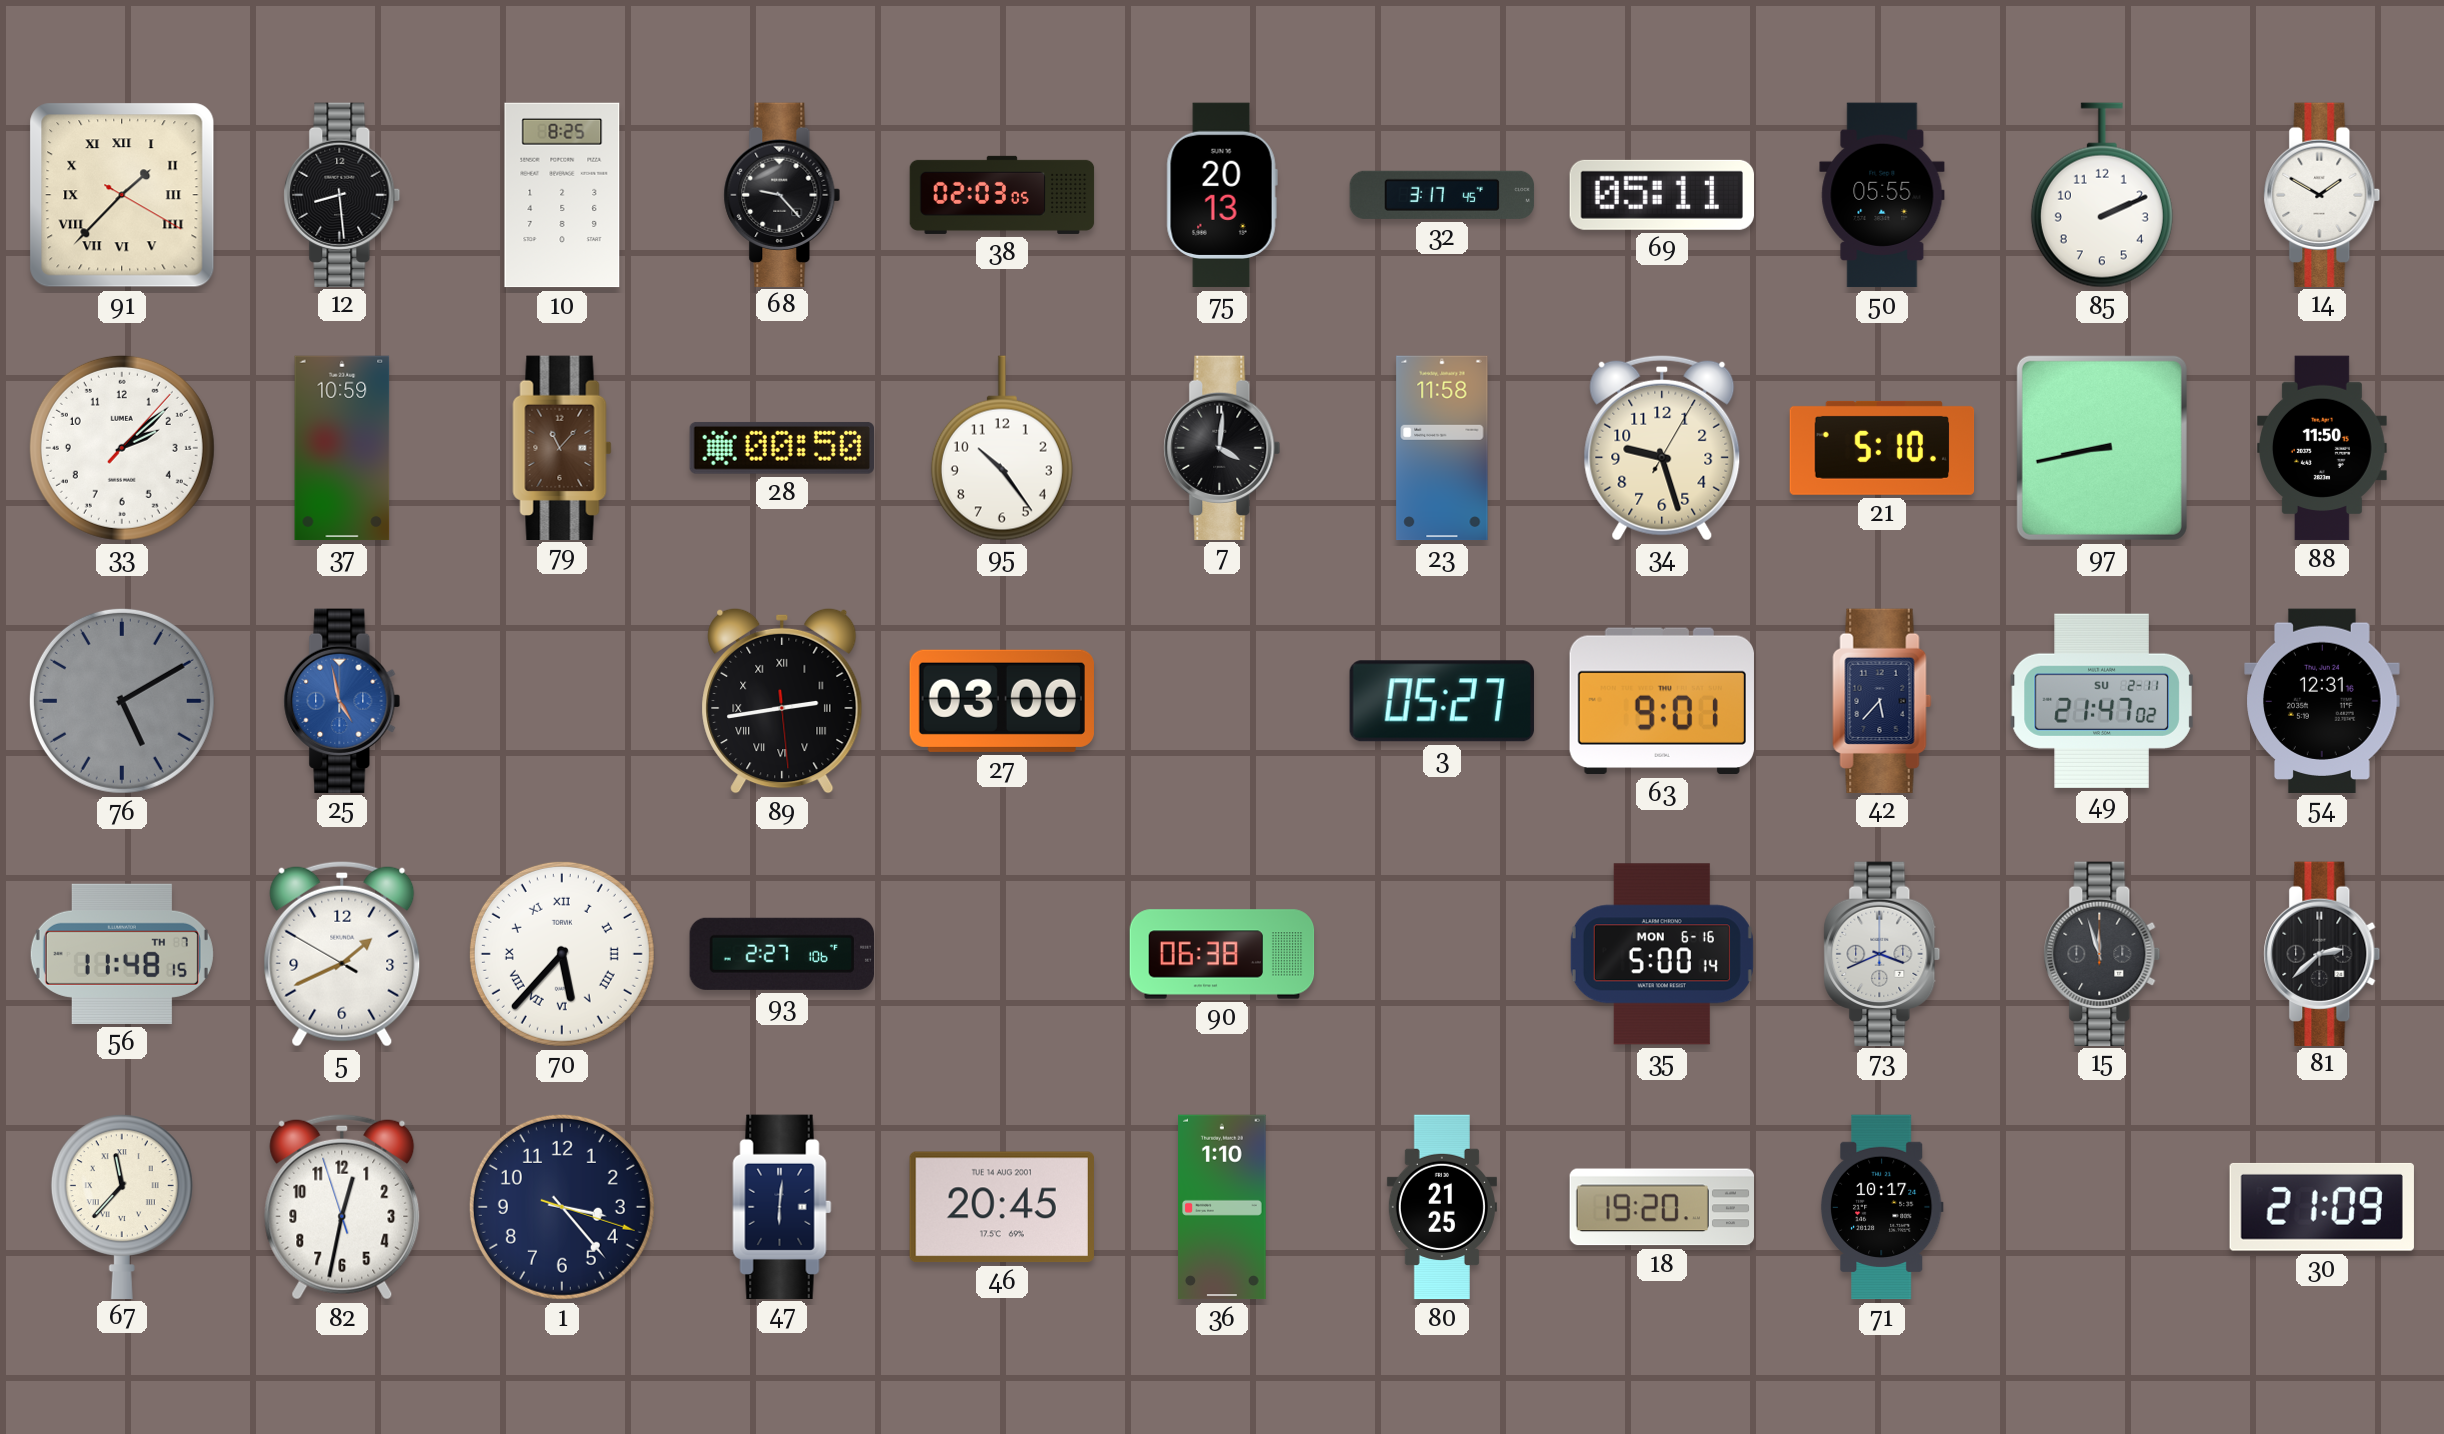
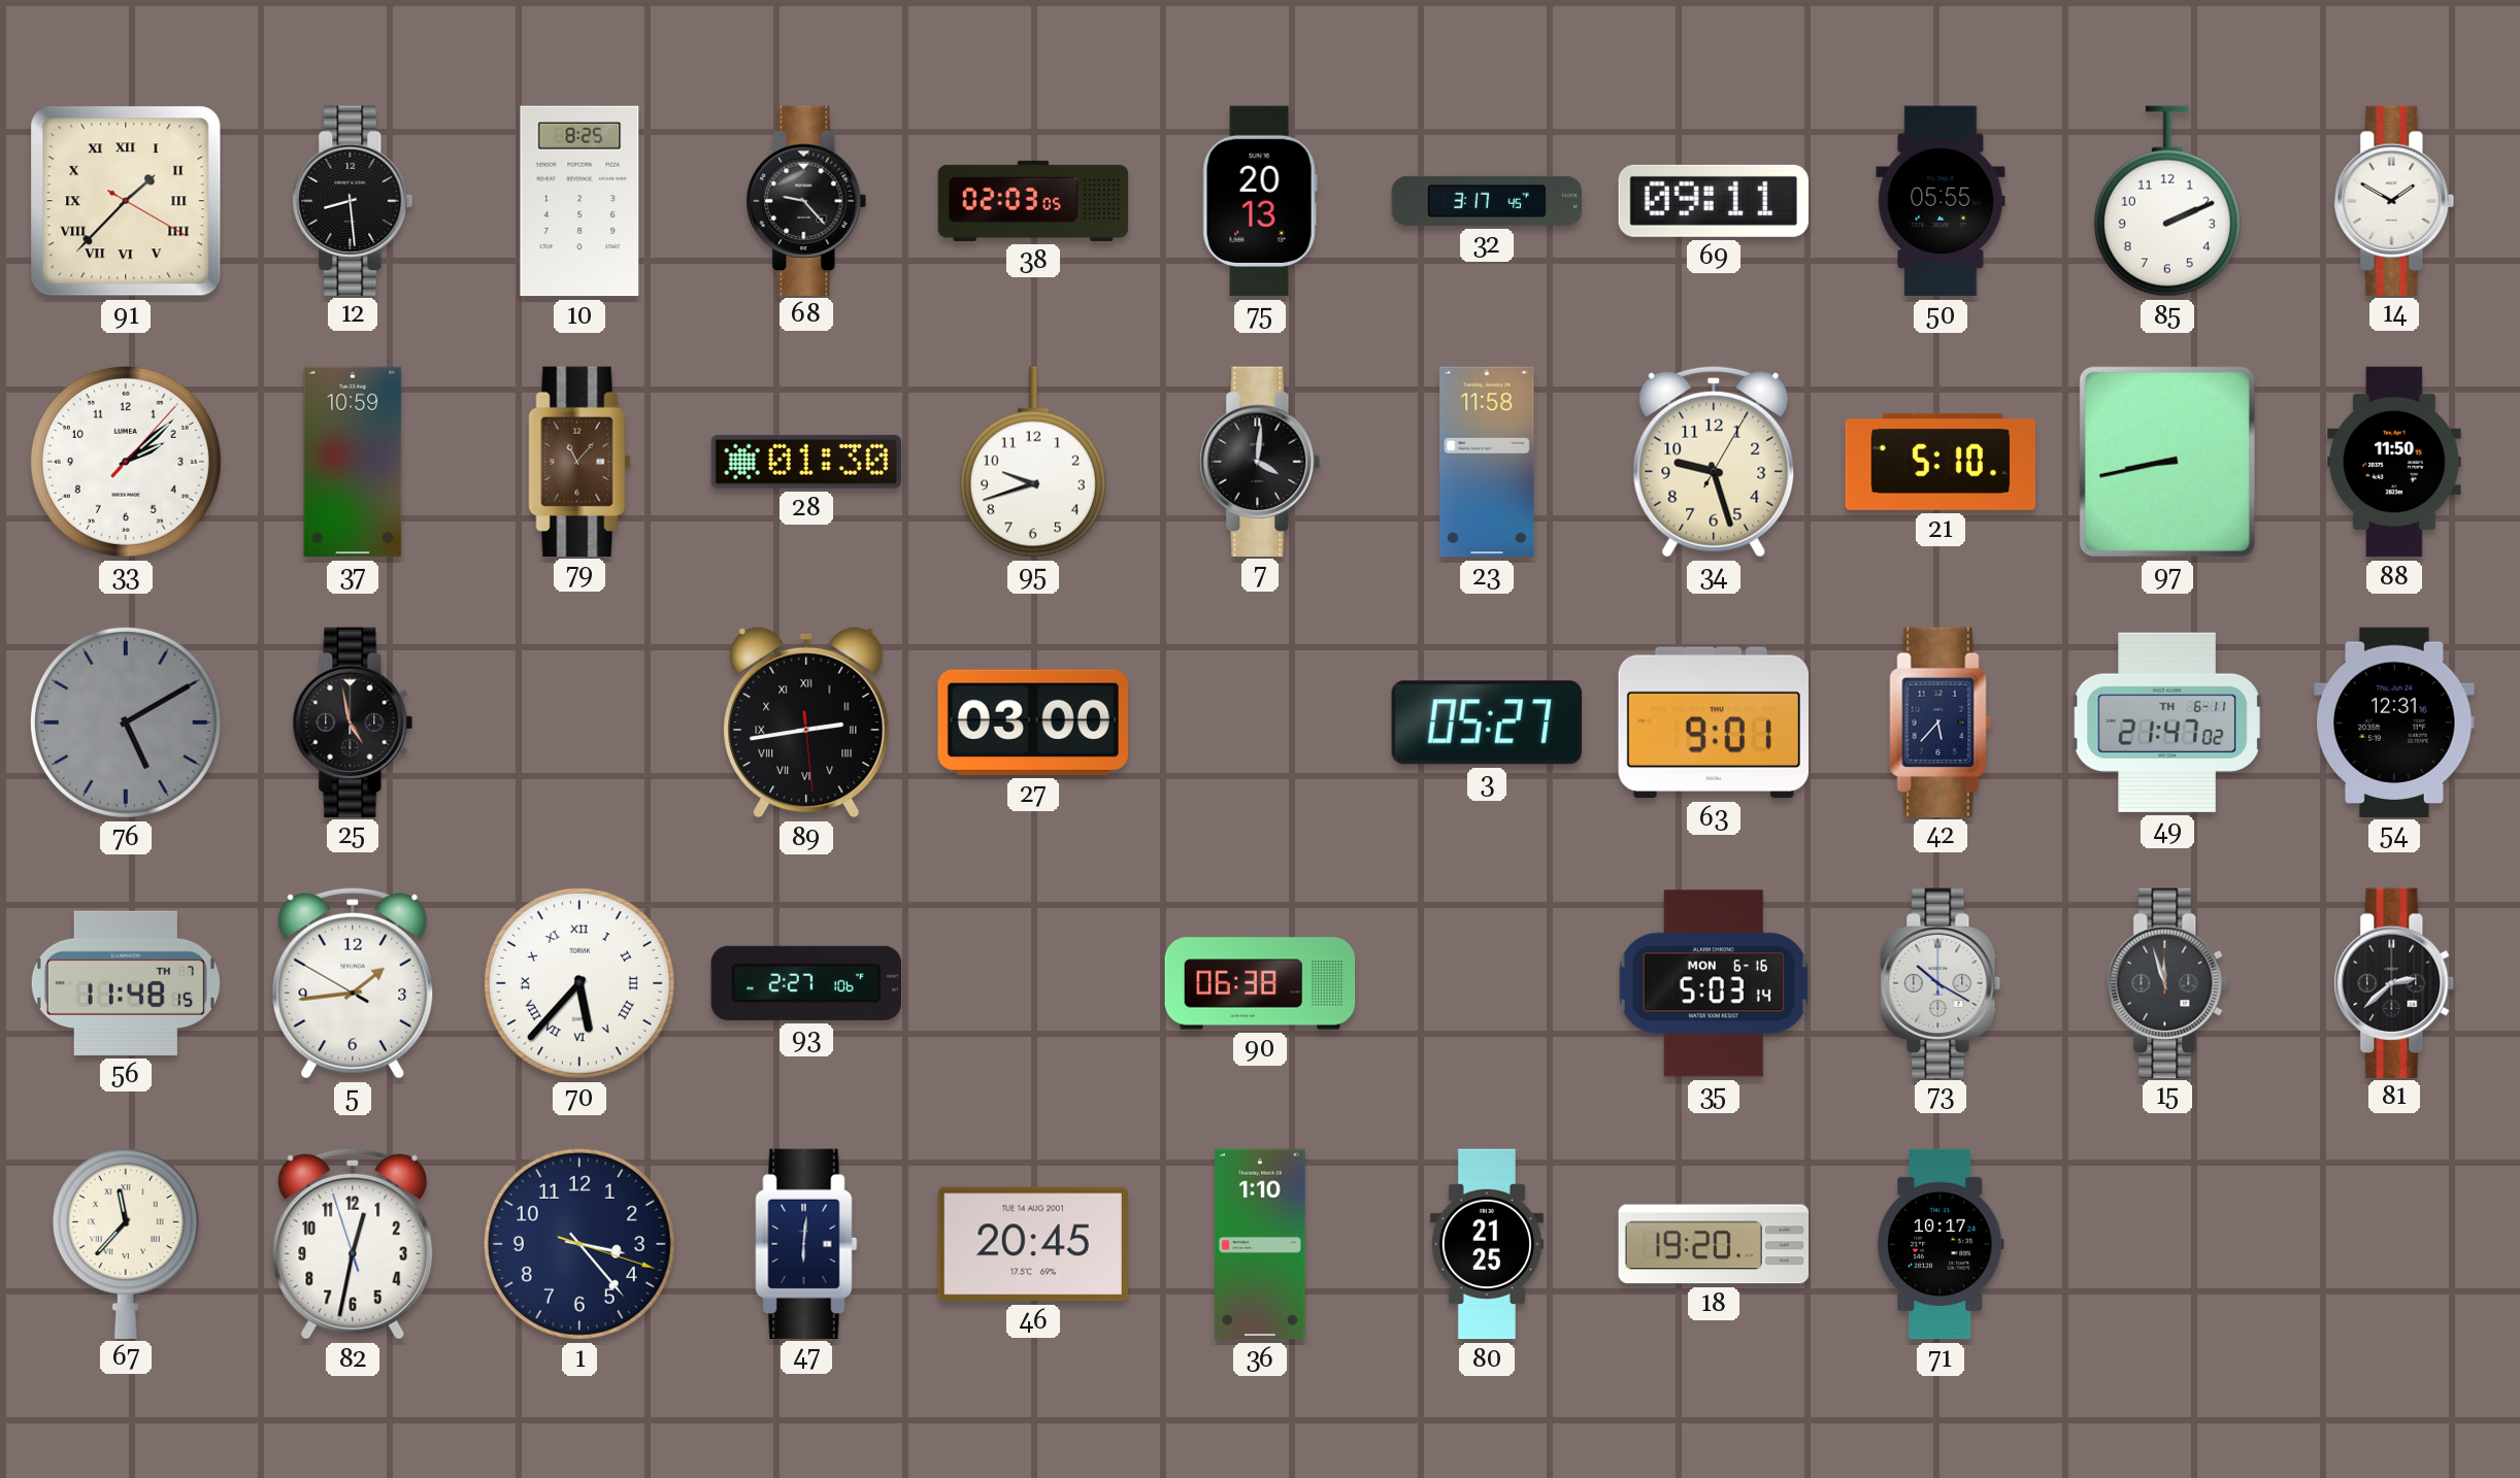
69: 05:11 -> 09:11 (1713, 201)
28: 00:50 -> 01:30 (805, 462)
95: 10:24 -> 9:42 (1033, 462)
25 dial: blue -> black (353, 721)
49 date: SU 2-11 -> TH 6-11 (2167, 723)
5: 1:40 -> 1:43 (353, 983)
35: 5:00 -> 5:03 (1714, 983)
73: 3:41 -> 10:20 (1941, 982)
30: 21:09 -> none (2322, 1207)
